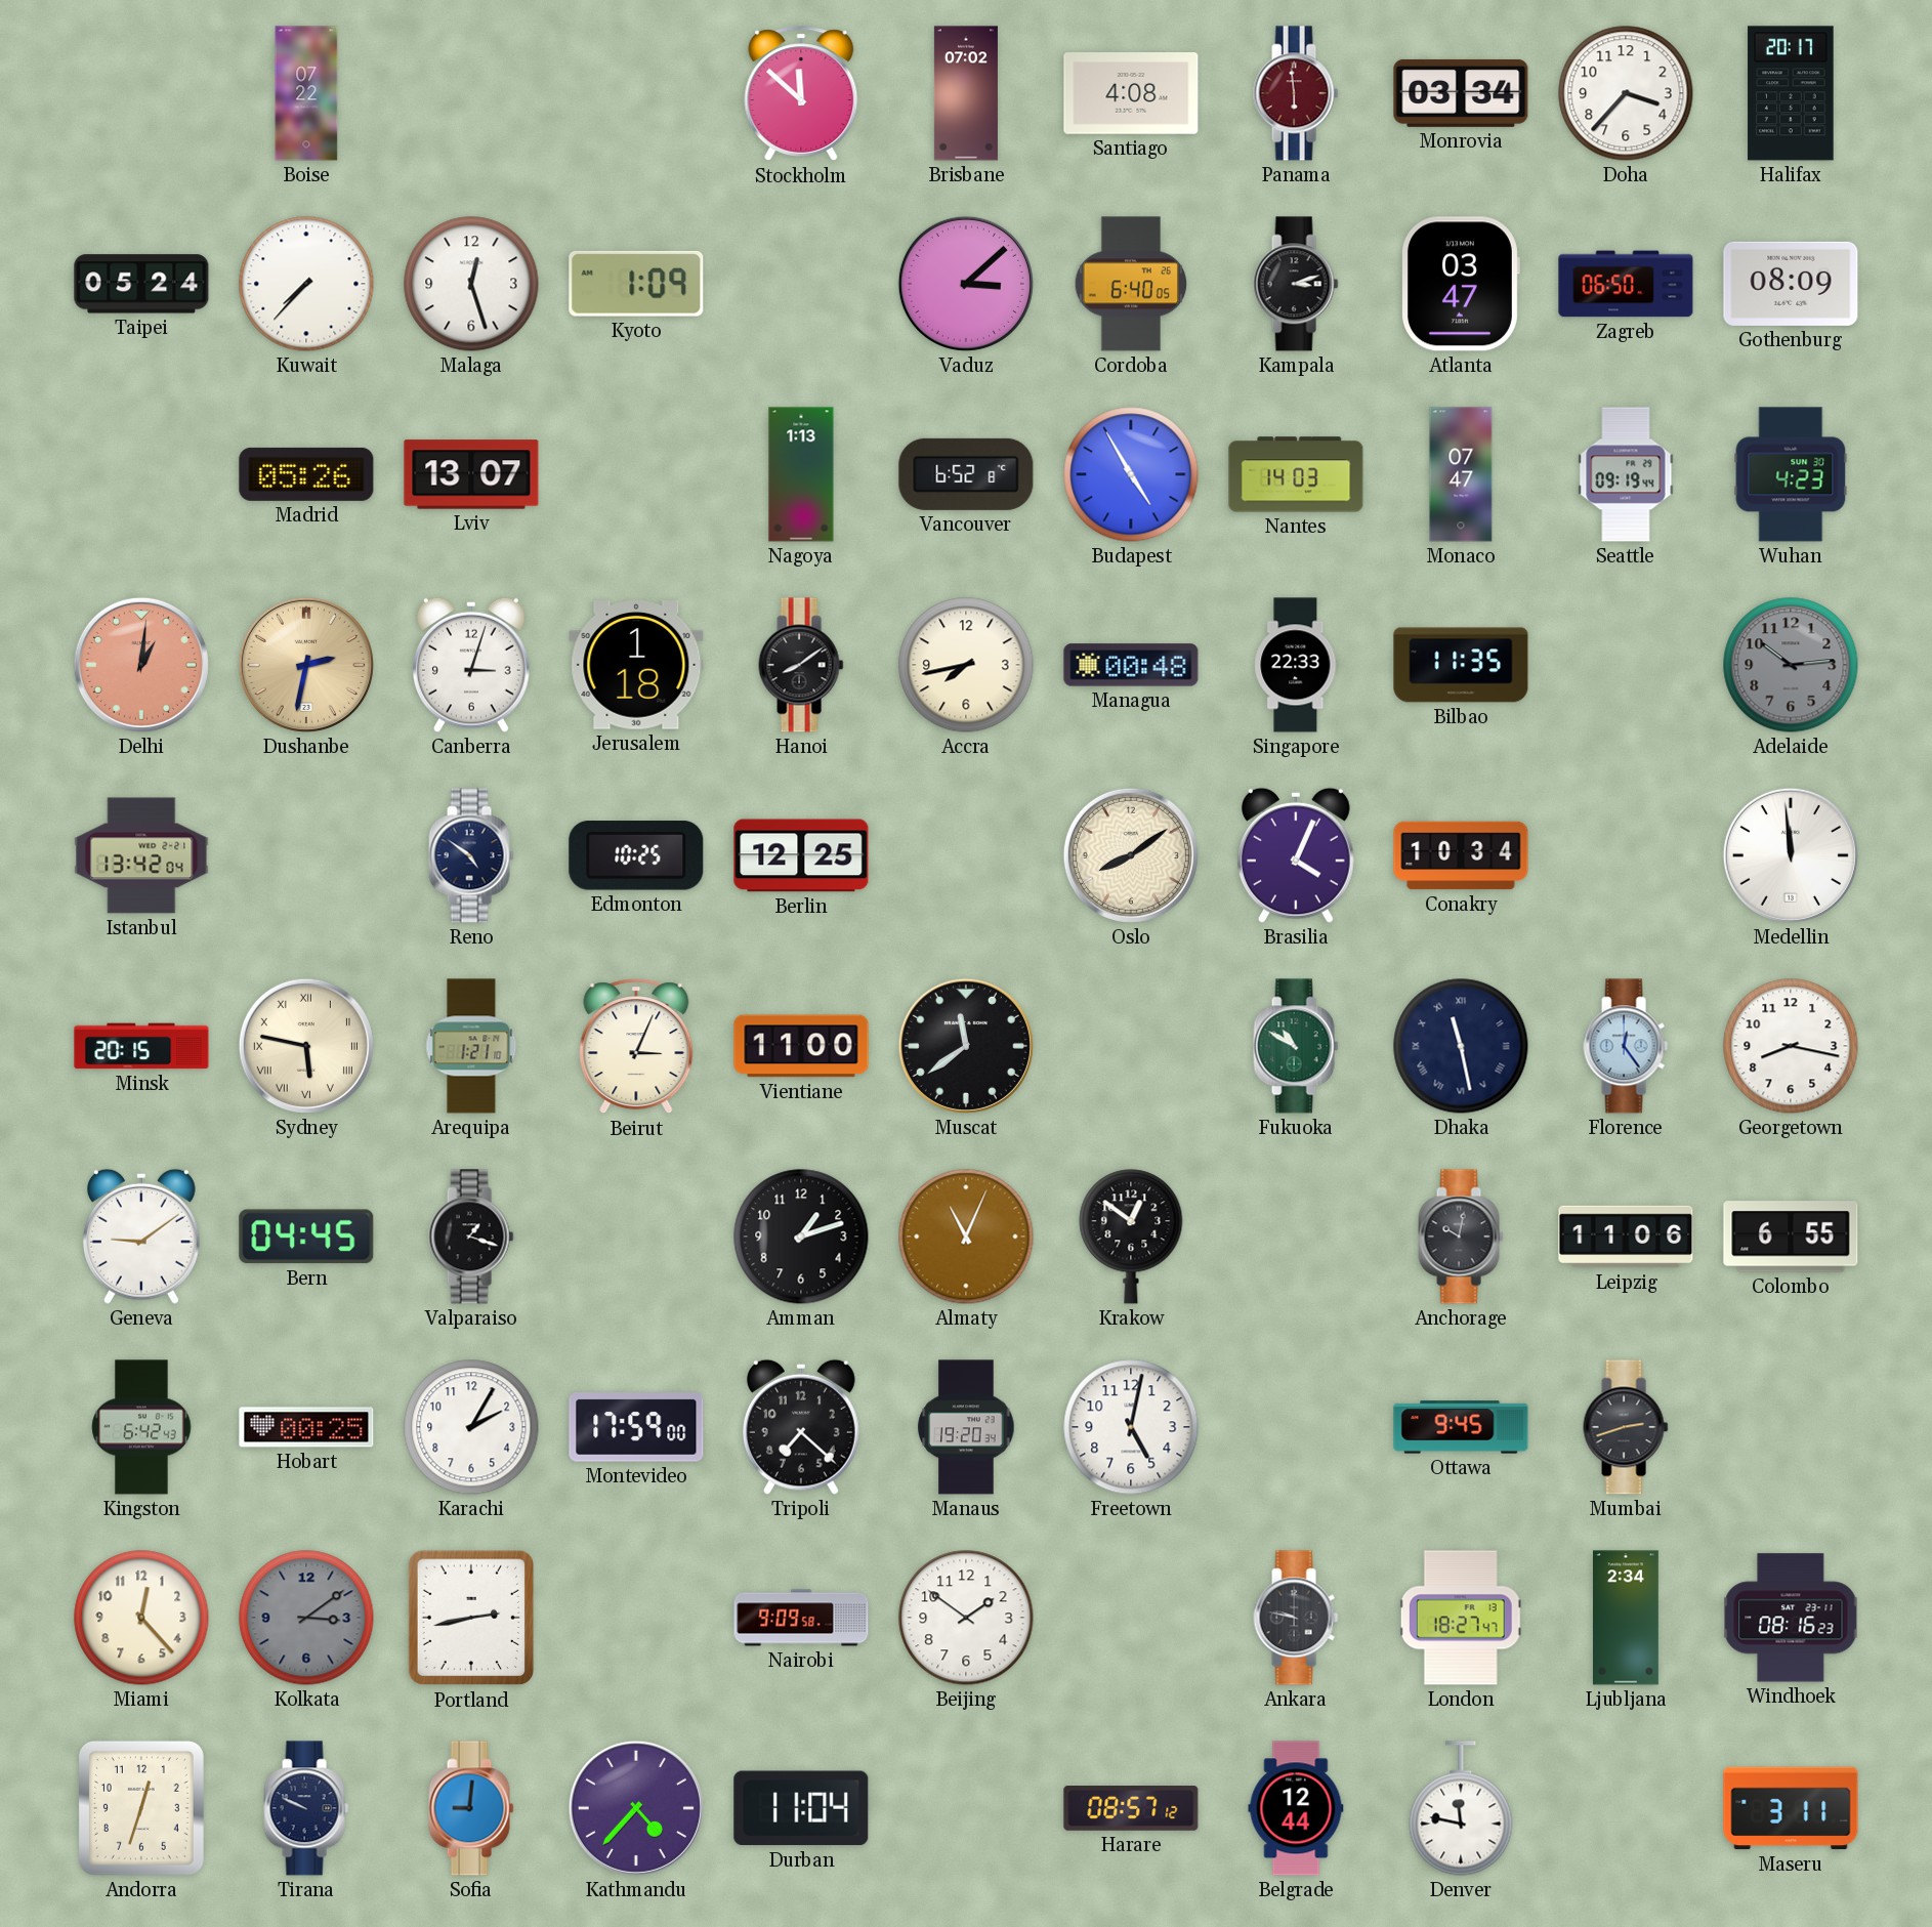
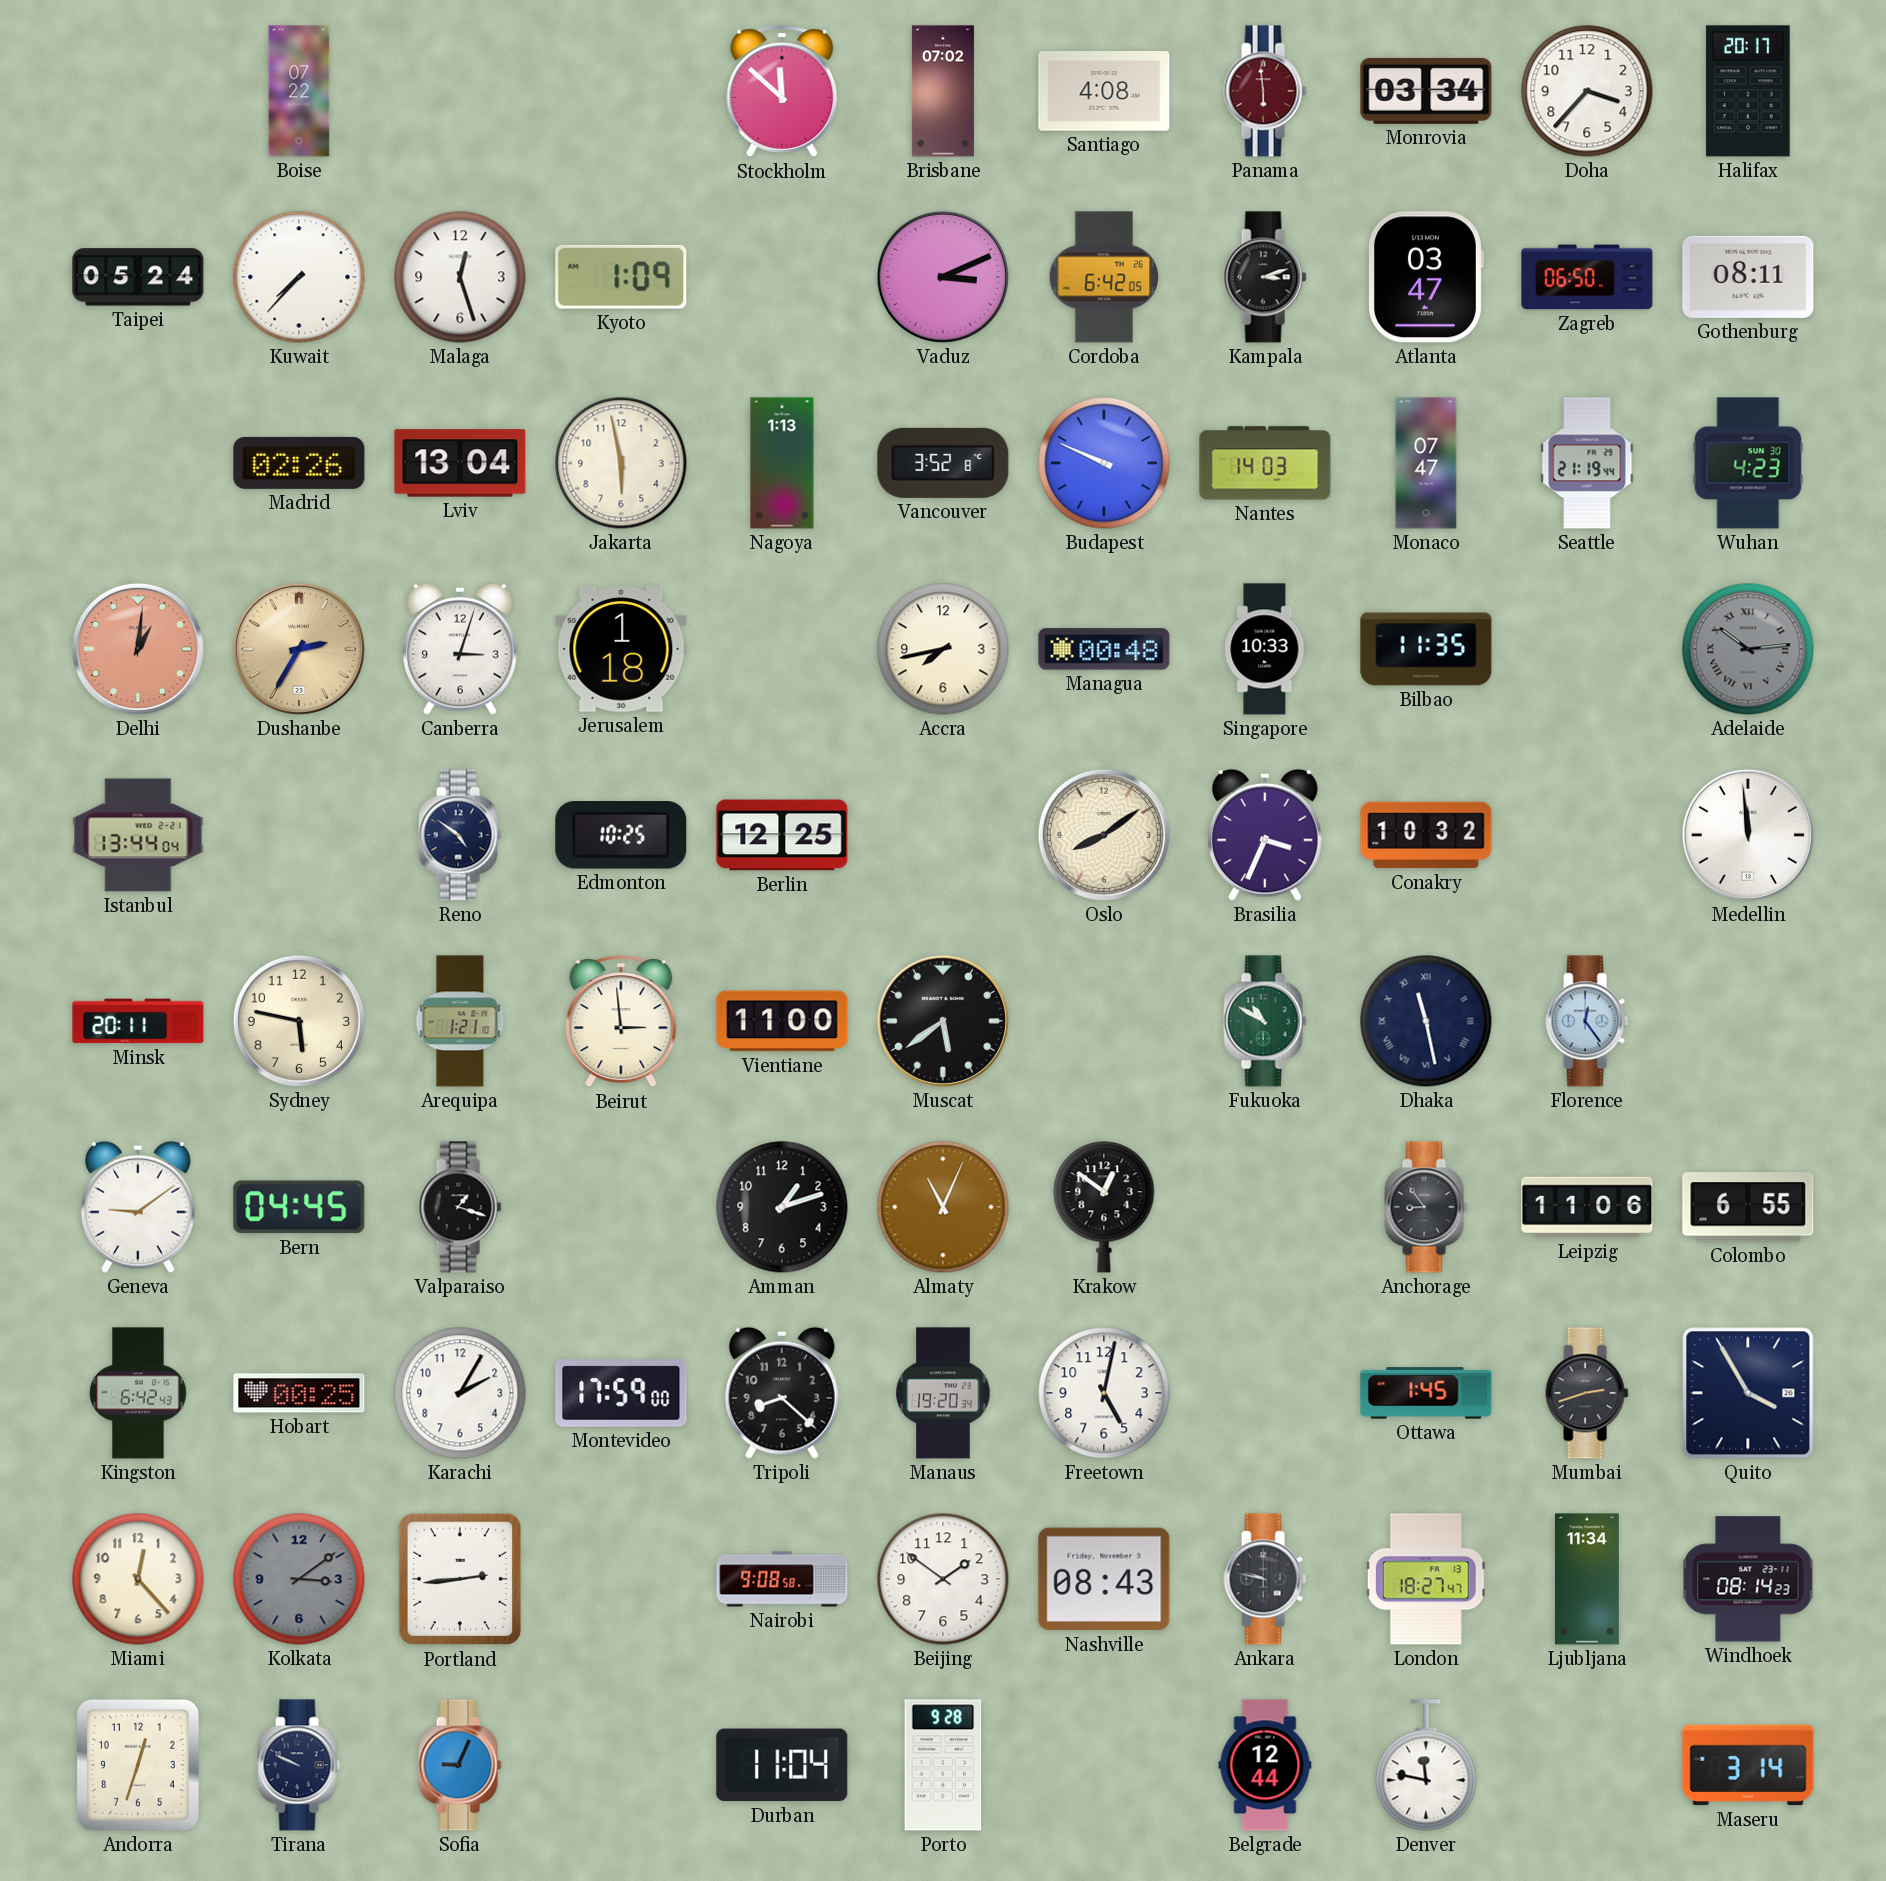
Vaduz: 3:08 -> 3:11 (943, 277)
Cordoba: 6:40 -> 6:42 (1103, 277)
Gothenburg: 08:09 -> 08:11 (1748, 277)
Madrid: 05:26 -> 02:26 (299, 463)
Lviv: 13:07 -> 13:04 (460, 463)
Jakarta: none -> 5:58 (621, 463)
Vancouver: 6:52 -> 3:52 (943, 463)
Budapest: 4:55 -> 9:49 (1104, 463)
Seattle: 09:19 -> 21:19 (1587, 463)
Dushanbe: 2:32 -> 2:35 (299, 649)
Hanoi: 8:09 -> none (801, 665)
Singapore: 22:33 -> 10:33 (1265, 649)
Adelaide numerals: Arabic -> Roman (1748, 649)
Istanbul: 13:42 -> 13:44 (138, 835)
Brasilia: 4:04 -> 3:34 (1265, 835)
Conakry: 10:34 -> 10:32 (1426, 835)
Minsk: 20:15 -> 20:11 (138, 1021)
Sydney numerals: Roman -> Arabic (299, 1021)
Beirut: 3:04 -> 2:59 (621, 1022)
Muscat: 11:39 -> 5:39 (943, 1021)
Georgetown: 8:17 -> none (1791, 1046)
Anchorage: 10:02 -> 8:54 (1426, 1207)
Tripoli: 7:22 -> 8:22 (782, 1393)
Ottawa: 9:45 -> 1:45 (1426, 1393)
Quito: none -> 3:55 (1748, 1393)
Portland: 2:43 -> 2:44 (460, 1579)
Nairobi: 9:09 -> 9:08 (782, 1579)
Nashville: none -> 08:43 (1104, 1579)
Ljubljana: 2:34 -> 11:34 (1588, 1579)
Windhoek: 08:16 -> 08:14 (1748, 1579)
Sofia: 9:01 -> 9:04 (460, 1765)
Kathmandu: 4:37 -> none (636, 1808)
Porto: none -> 9:28 (943, 1765)
Harare: 08:57 -> none (1131, 1809)
Maseru: 3:11 -> 3:14 (1748, 1765)
